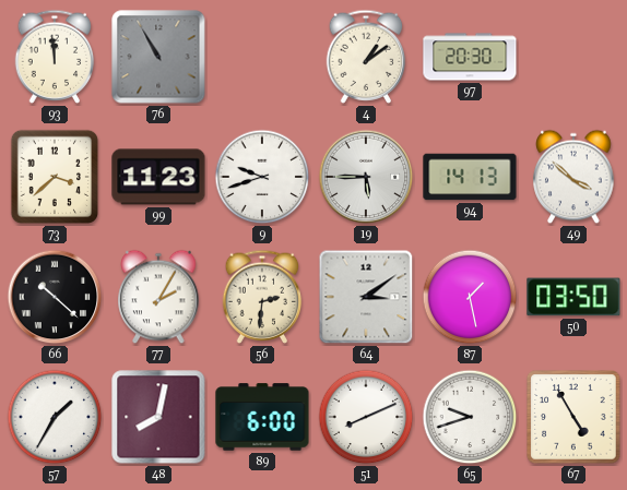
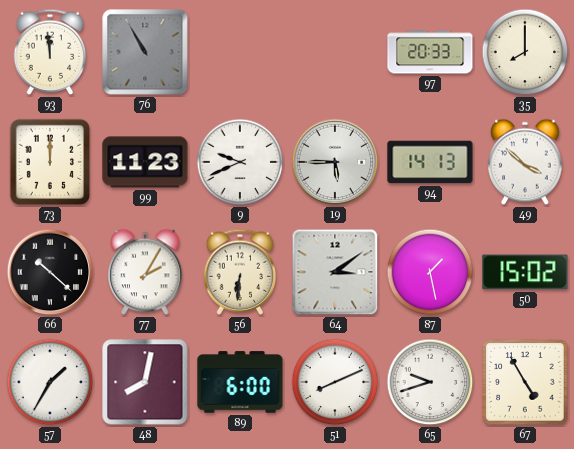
4: 1:09 -> none (366, 57)
97: 20:30 -> 20:33 (430, 52)
35: none -> 8:00 (525, 52)
73: 3:38 -> 12:00 (50, 162)
9: 9:42 -> 9:41 (240, 162)
56: 2:31 -> 6:31 (240, 272)
50: 03:50 -> 15:02 (525, 272)
